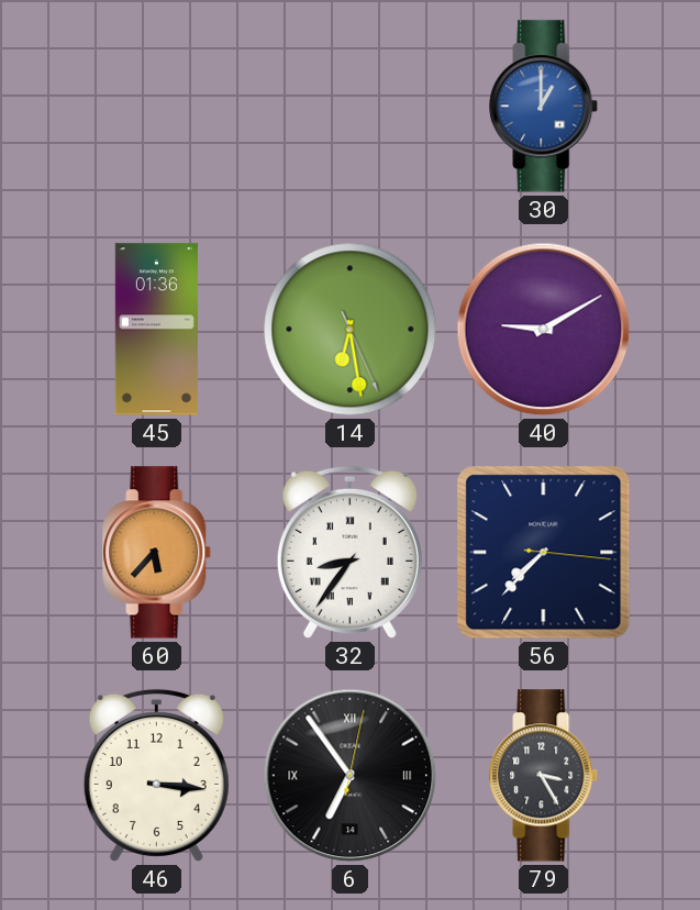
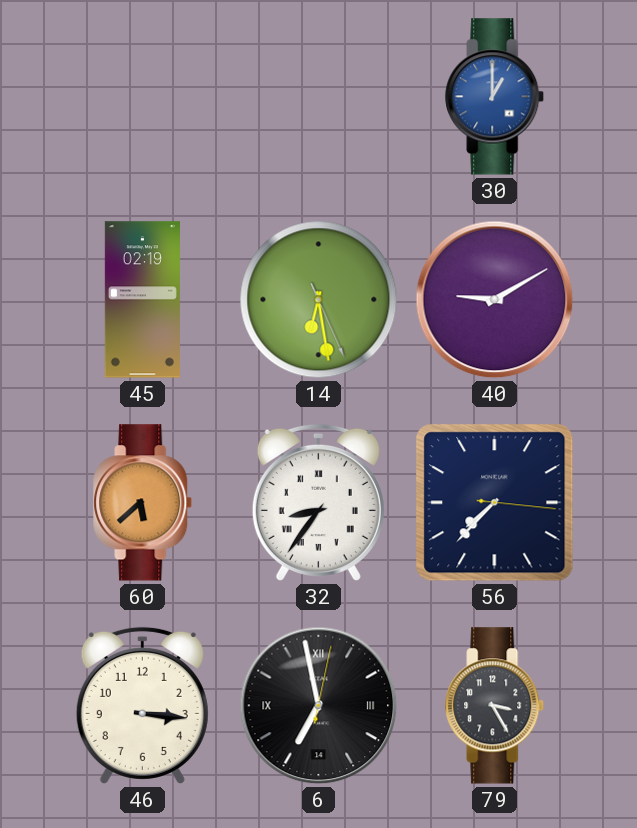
45: 01:36 -> 02:19 (142, 300)
60: 5:37 -> 5:38 (143, 503)
6: 6:54 -> 6:58 (319, 706)
